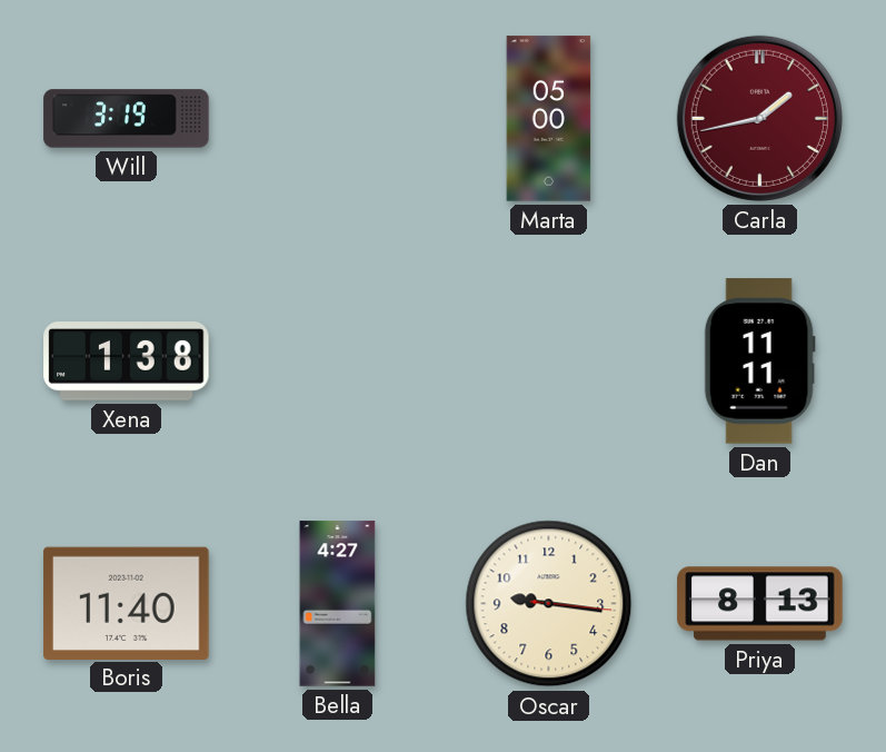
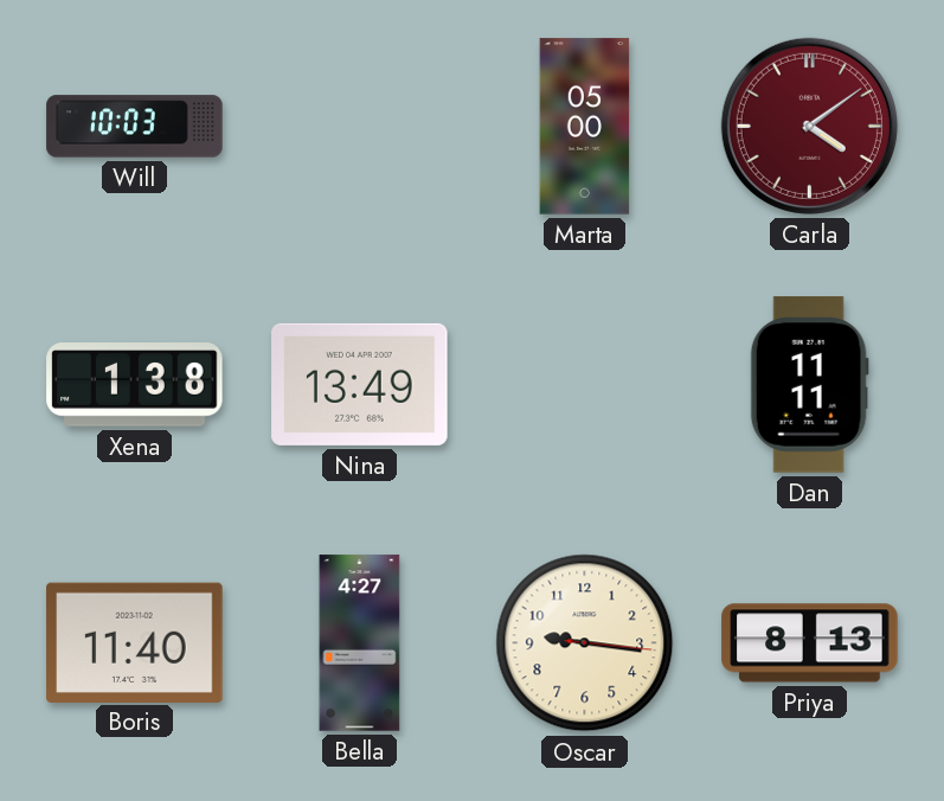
Will: 3:19 -> 10:03 (135, 127)
Carla: 1:43 -> 4:09 (809, 126)
Nina: none -> 13:49 (360, 384)
